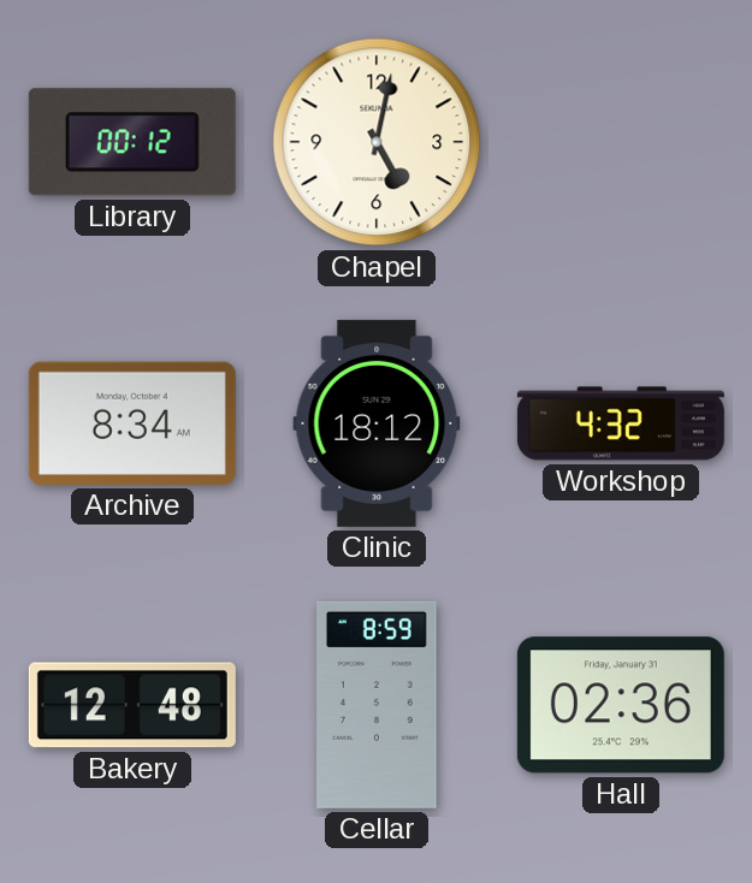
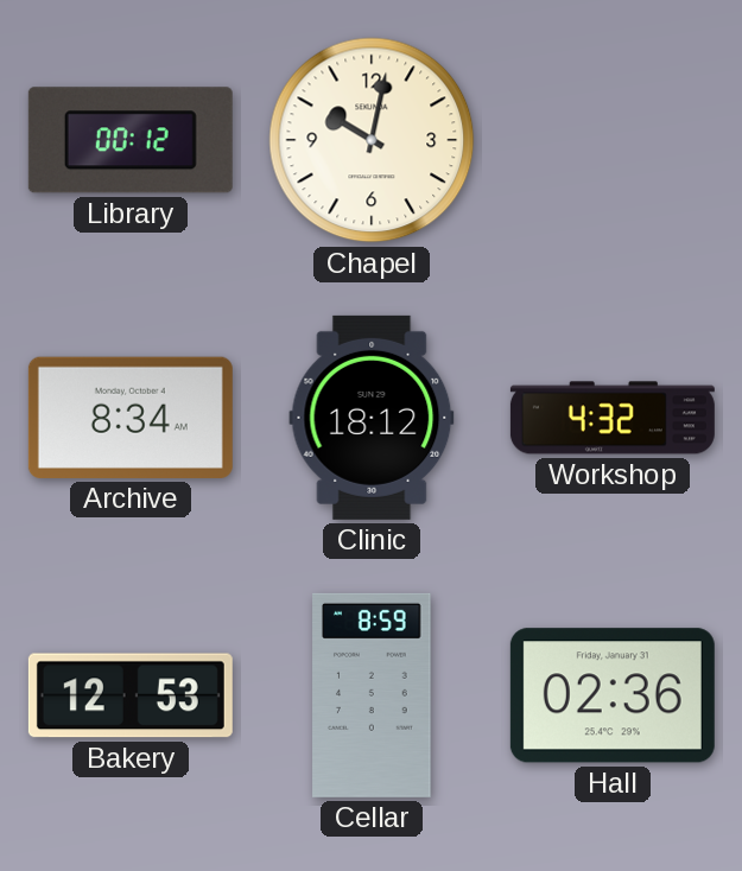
Chapel: 5:02 -> 10:02 (372, 140)
Bakery: 12:48 -> 12:53 (131, 695)
